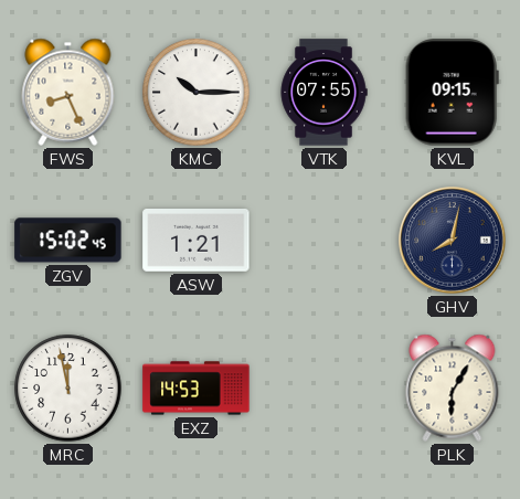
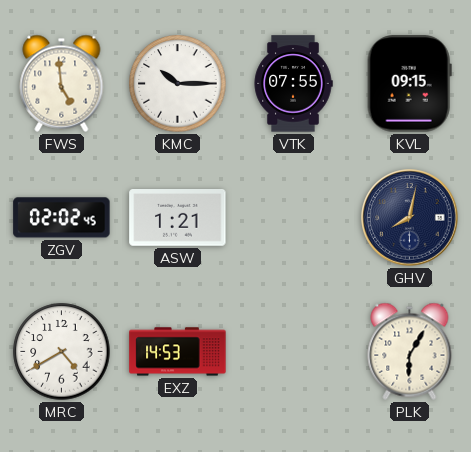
FWS: 8:26 -> 4:59 (62, 83)
ZGV: 15:02 -> 02:02 (62, 218)
MRC: 11:58 -> 4:40 (62, 352)
